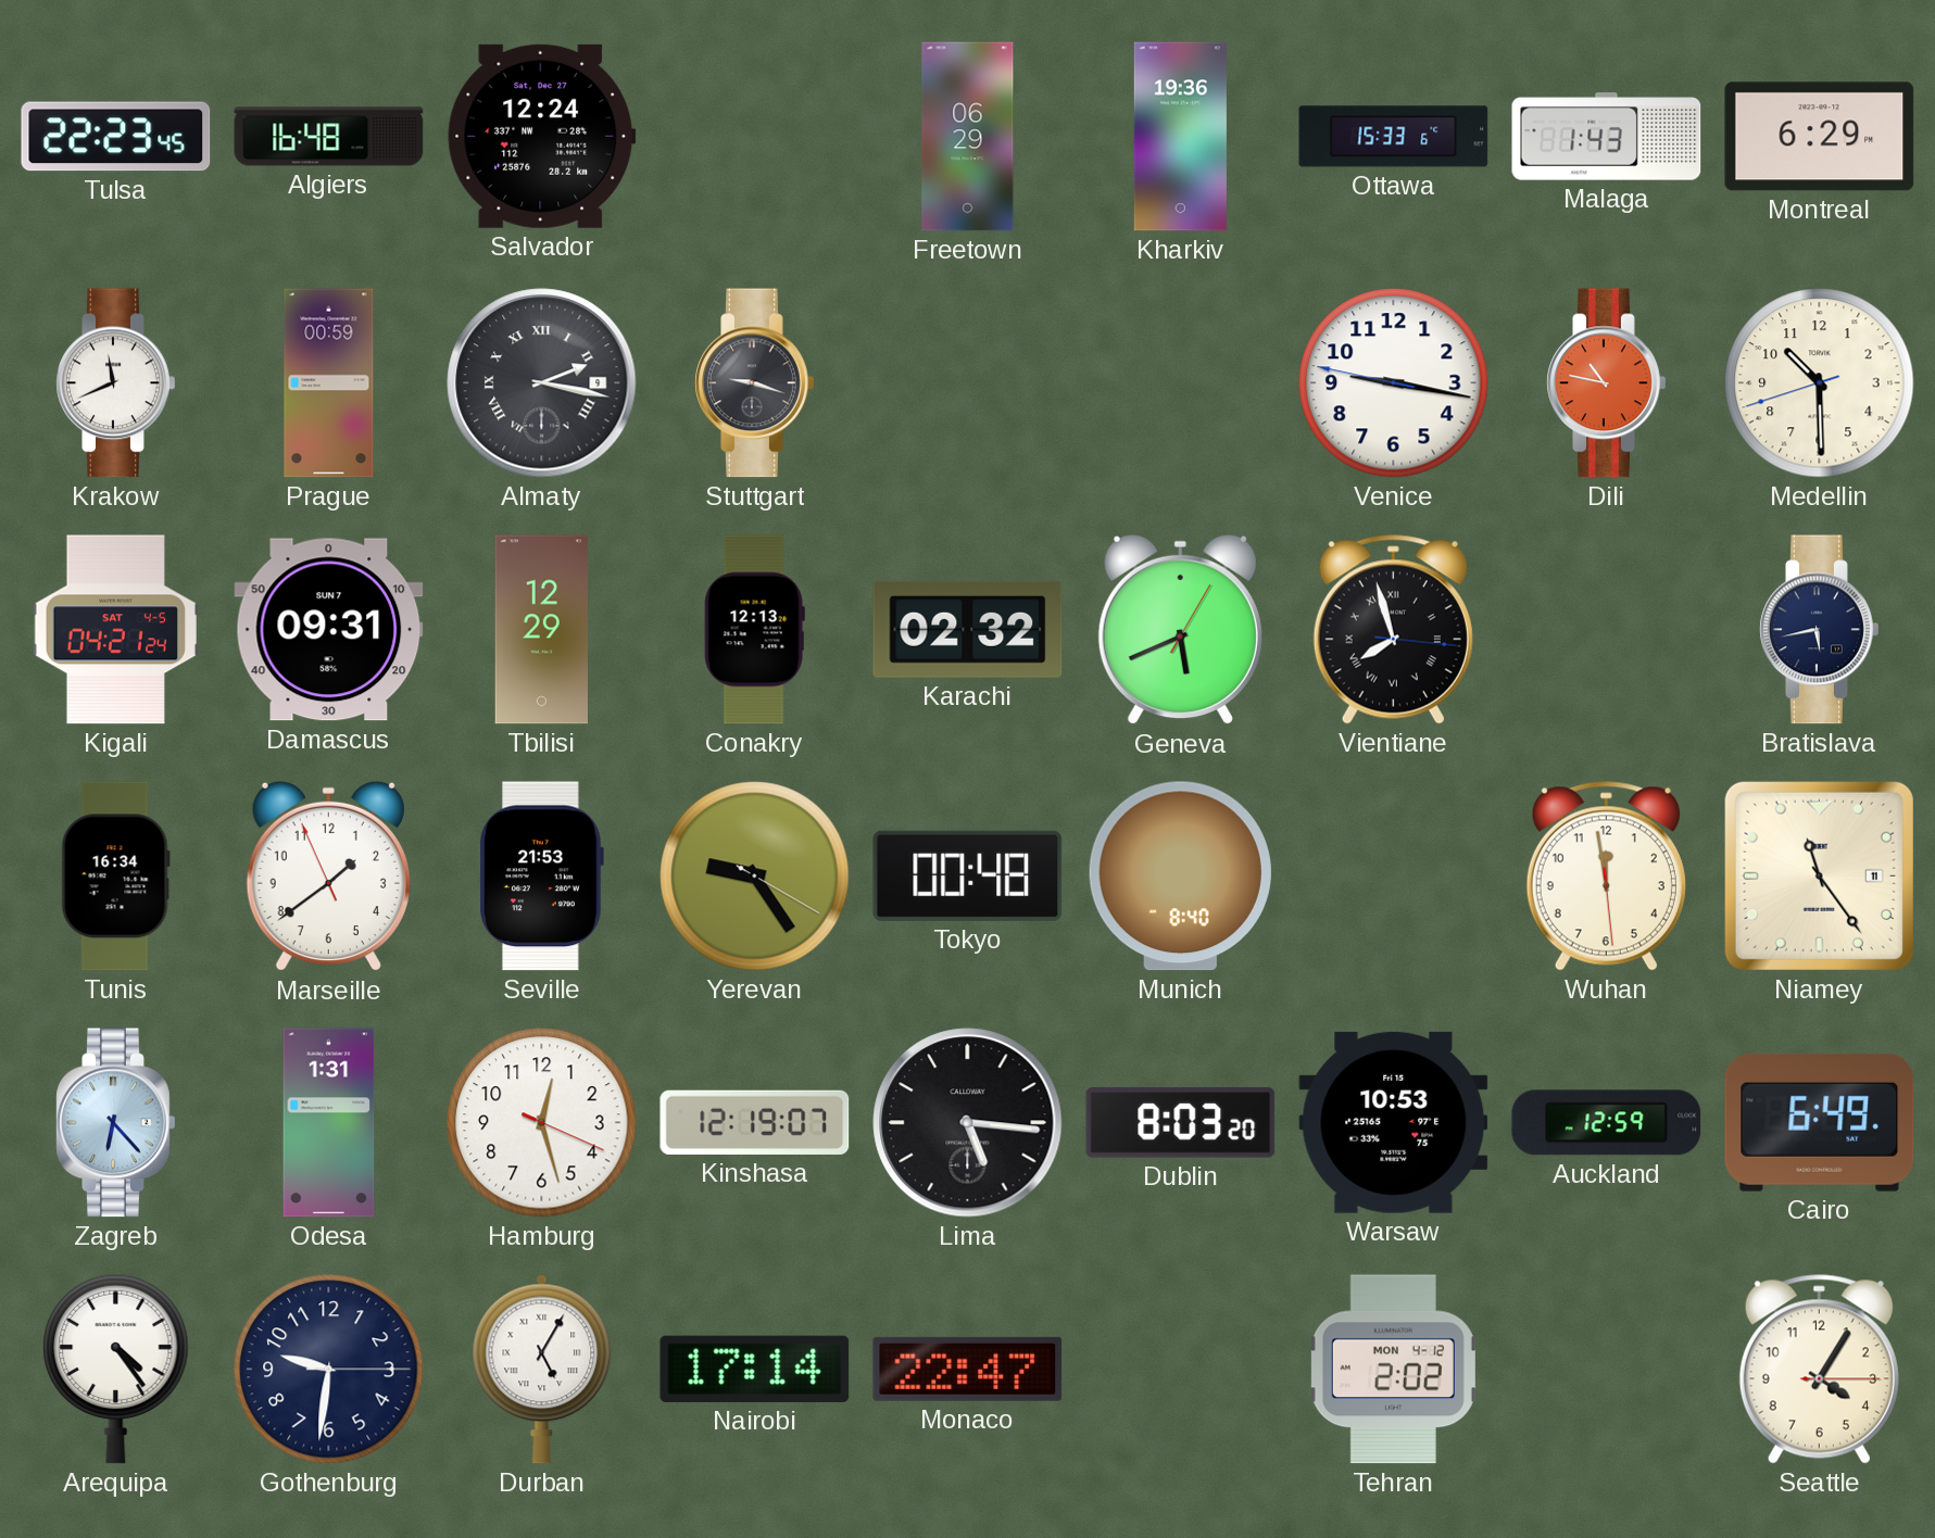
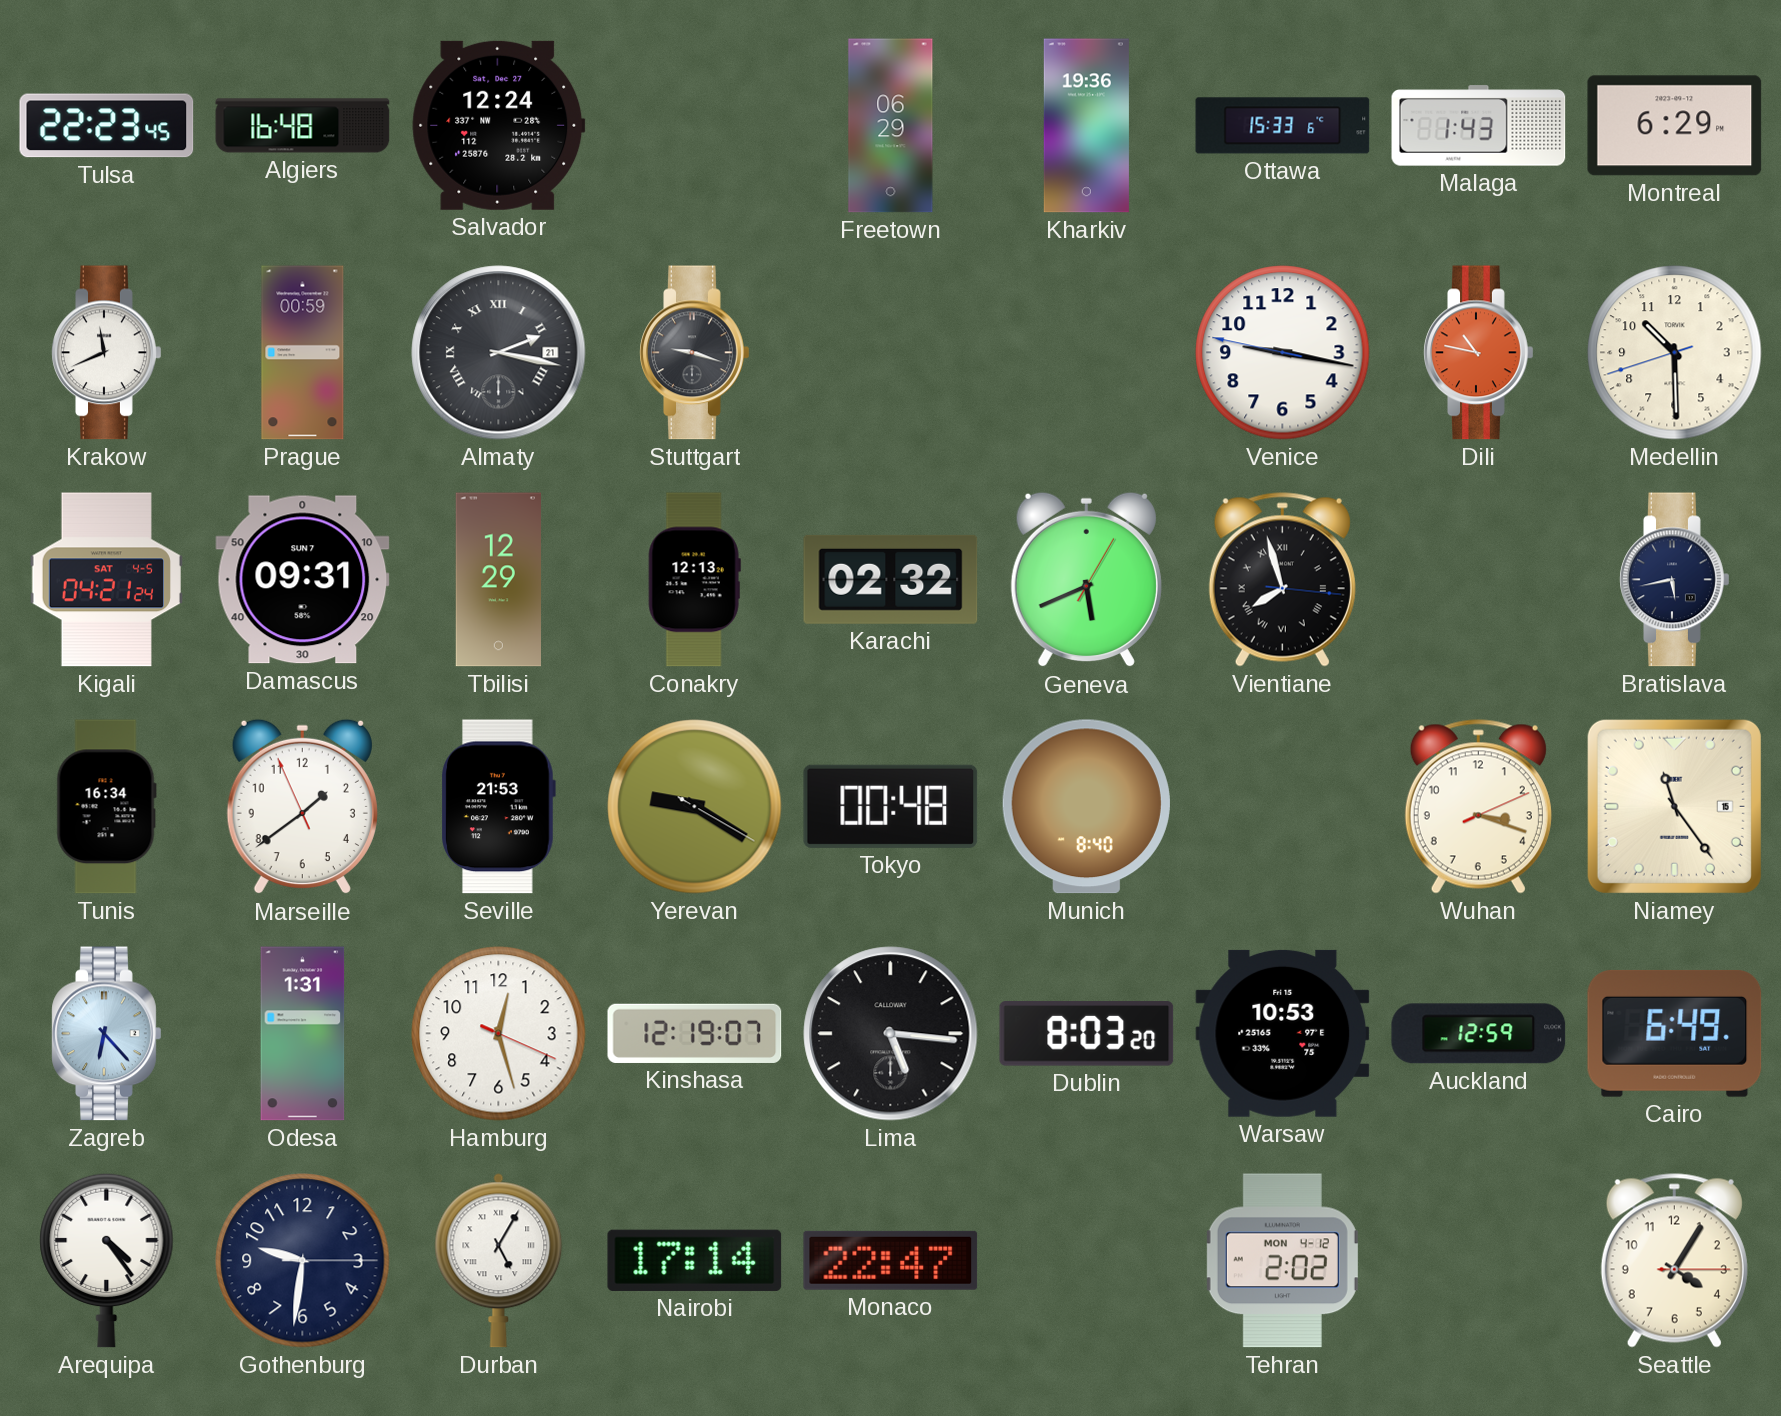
Almaty date: 9 -> 21 (499, 353)
Yerevan: 9:24 -> 9:20 (695, 807)
Wuhan: 11:58 -> 3:18 (1478, 807)
Niamey date: 11 -> 15 (1674, 806)
